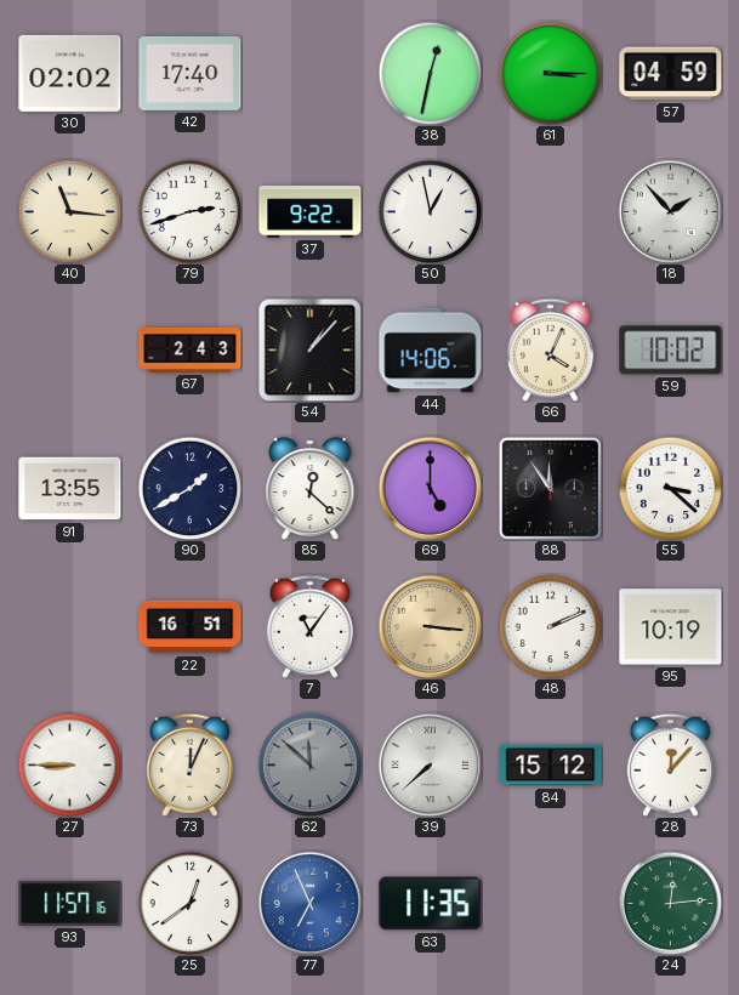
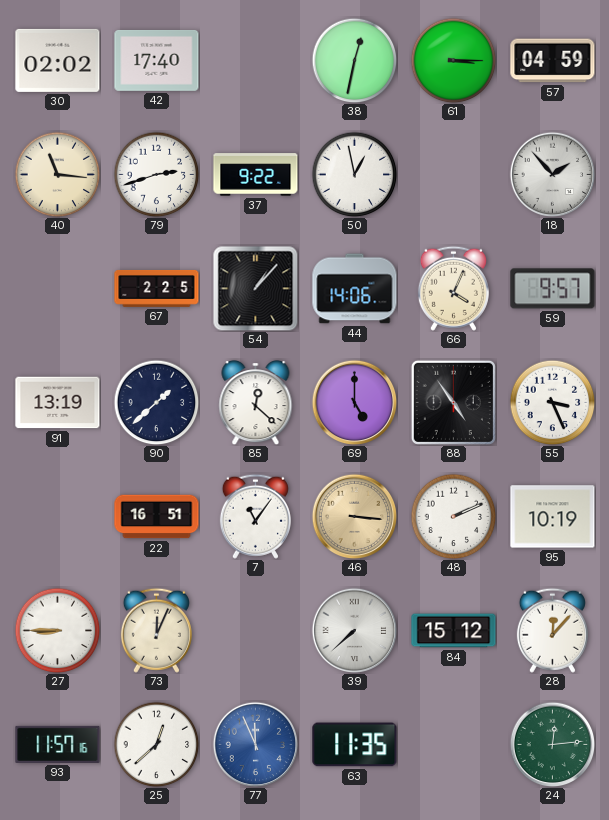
67: 2:43 -> 2:25 (157, 288)
59: 10:02 -> 9:57 (553, 289)
91: 13:55 -> 13:19 (58, 403)
90: 1:40 -> 1:38 (156, 402)
88: 11:54 -> 4:54 (453, 402)
55: 3:22 -> 3:26 (552, 402)
62: 11:52 -> none (309, 764)
25: 12:39 -> 12:38 (156, 744)
77: 6:56 -> 11:56 (255, 744)
